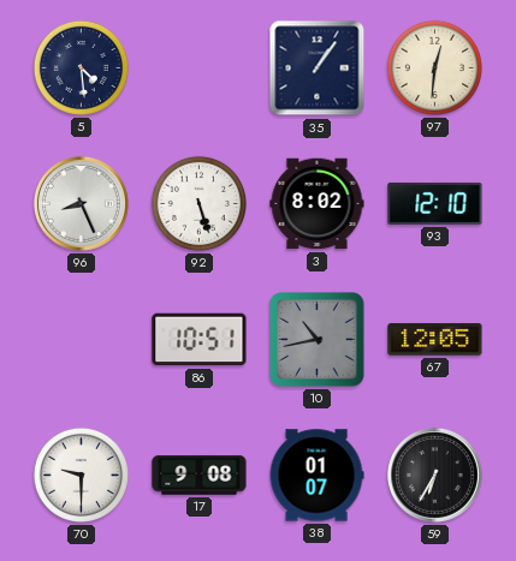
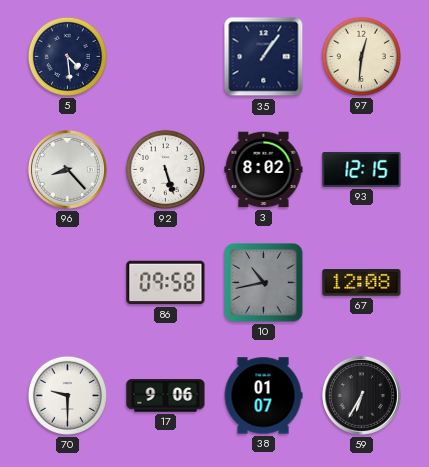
96: 8:26 -> 8:23 (67, 169)
93: 12:10 -> 12:15 (362, 169)
86: 10:51 -> 09:58 (166, 283)
67: 12:05 -> 12:08 (362, 283)
17: 9:08 -> 9:06 (166, 396)
